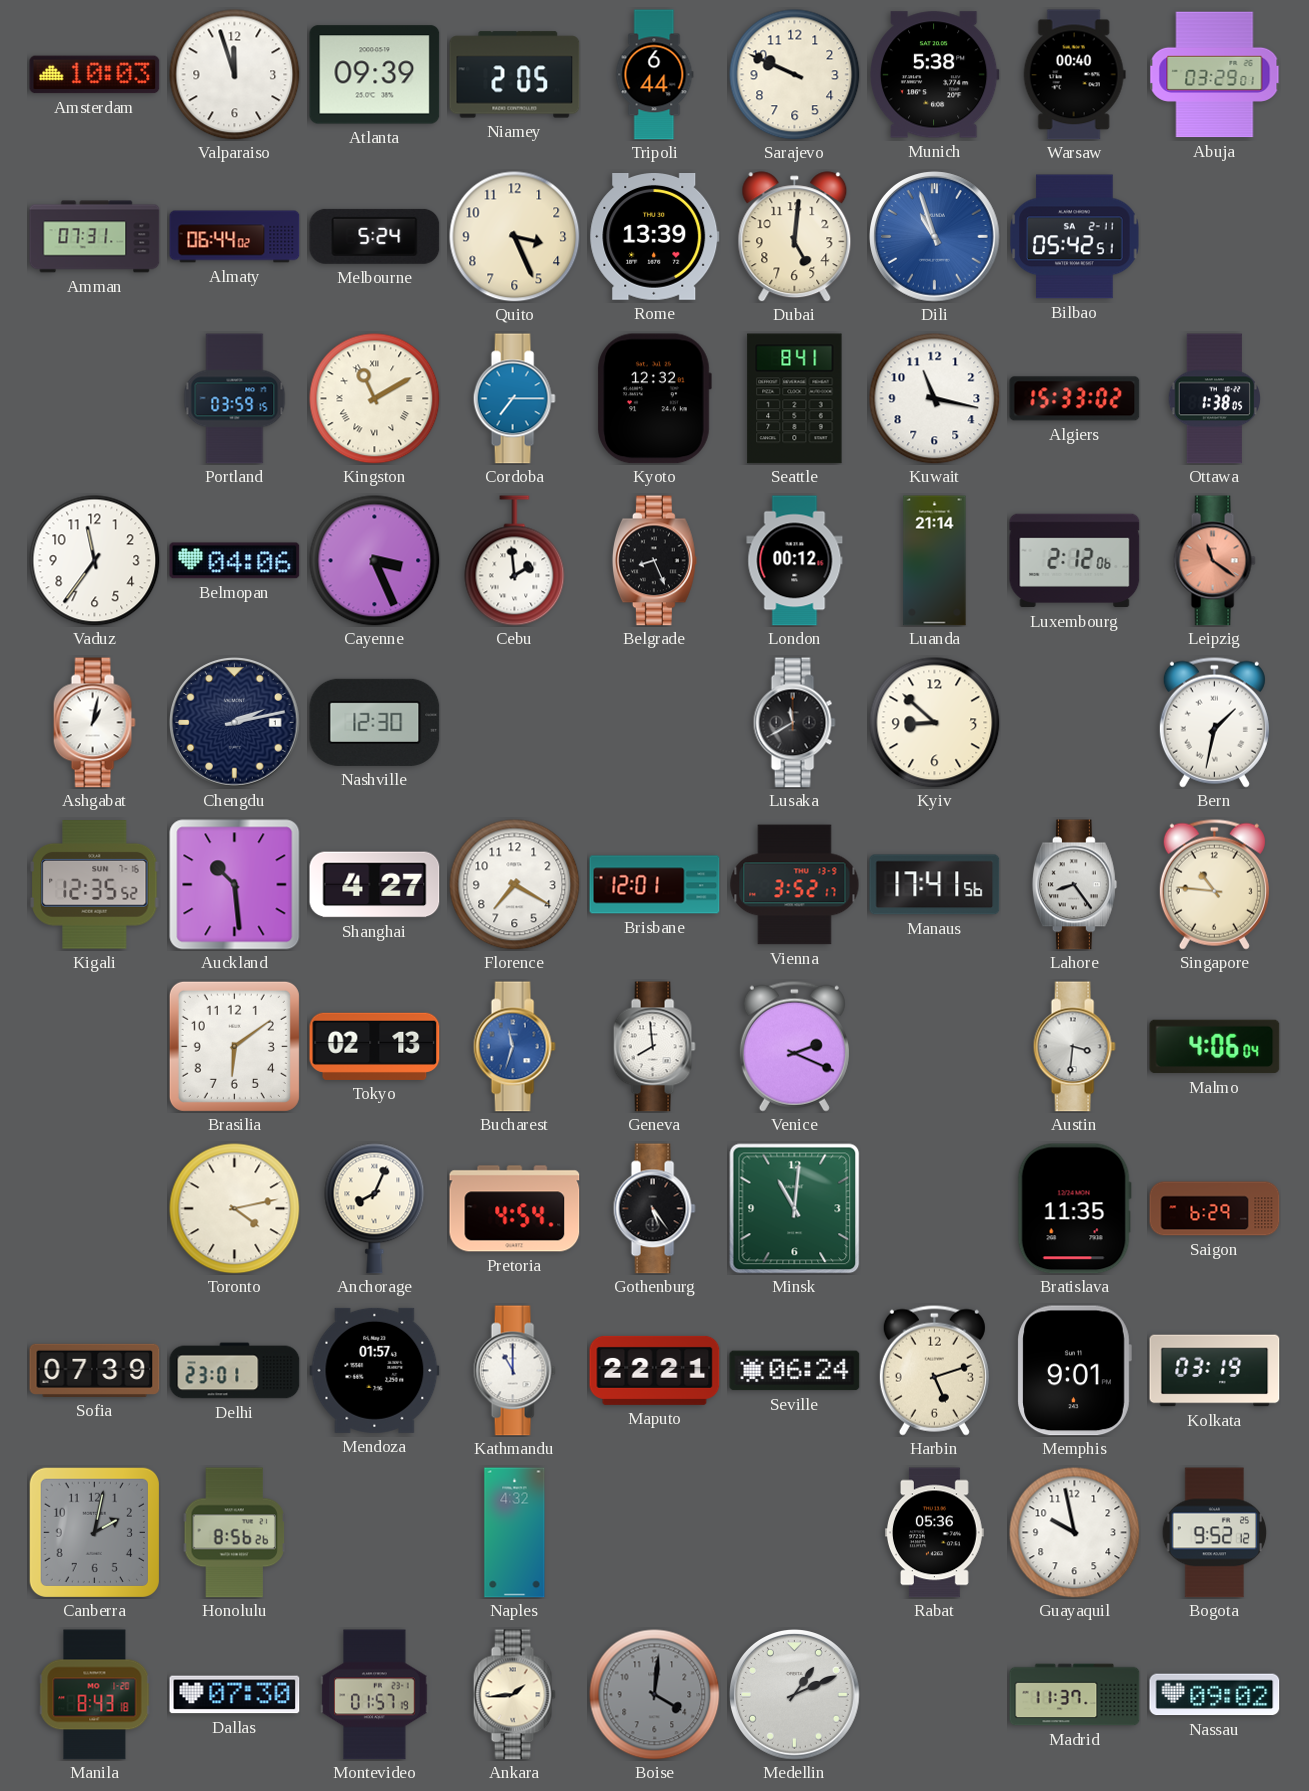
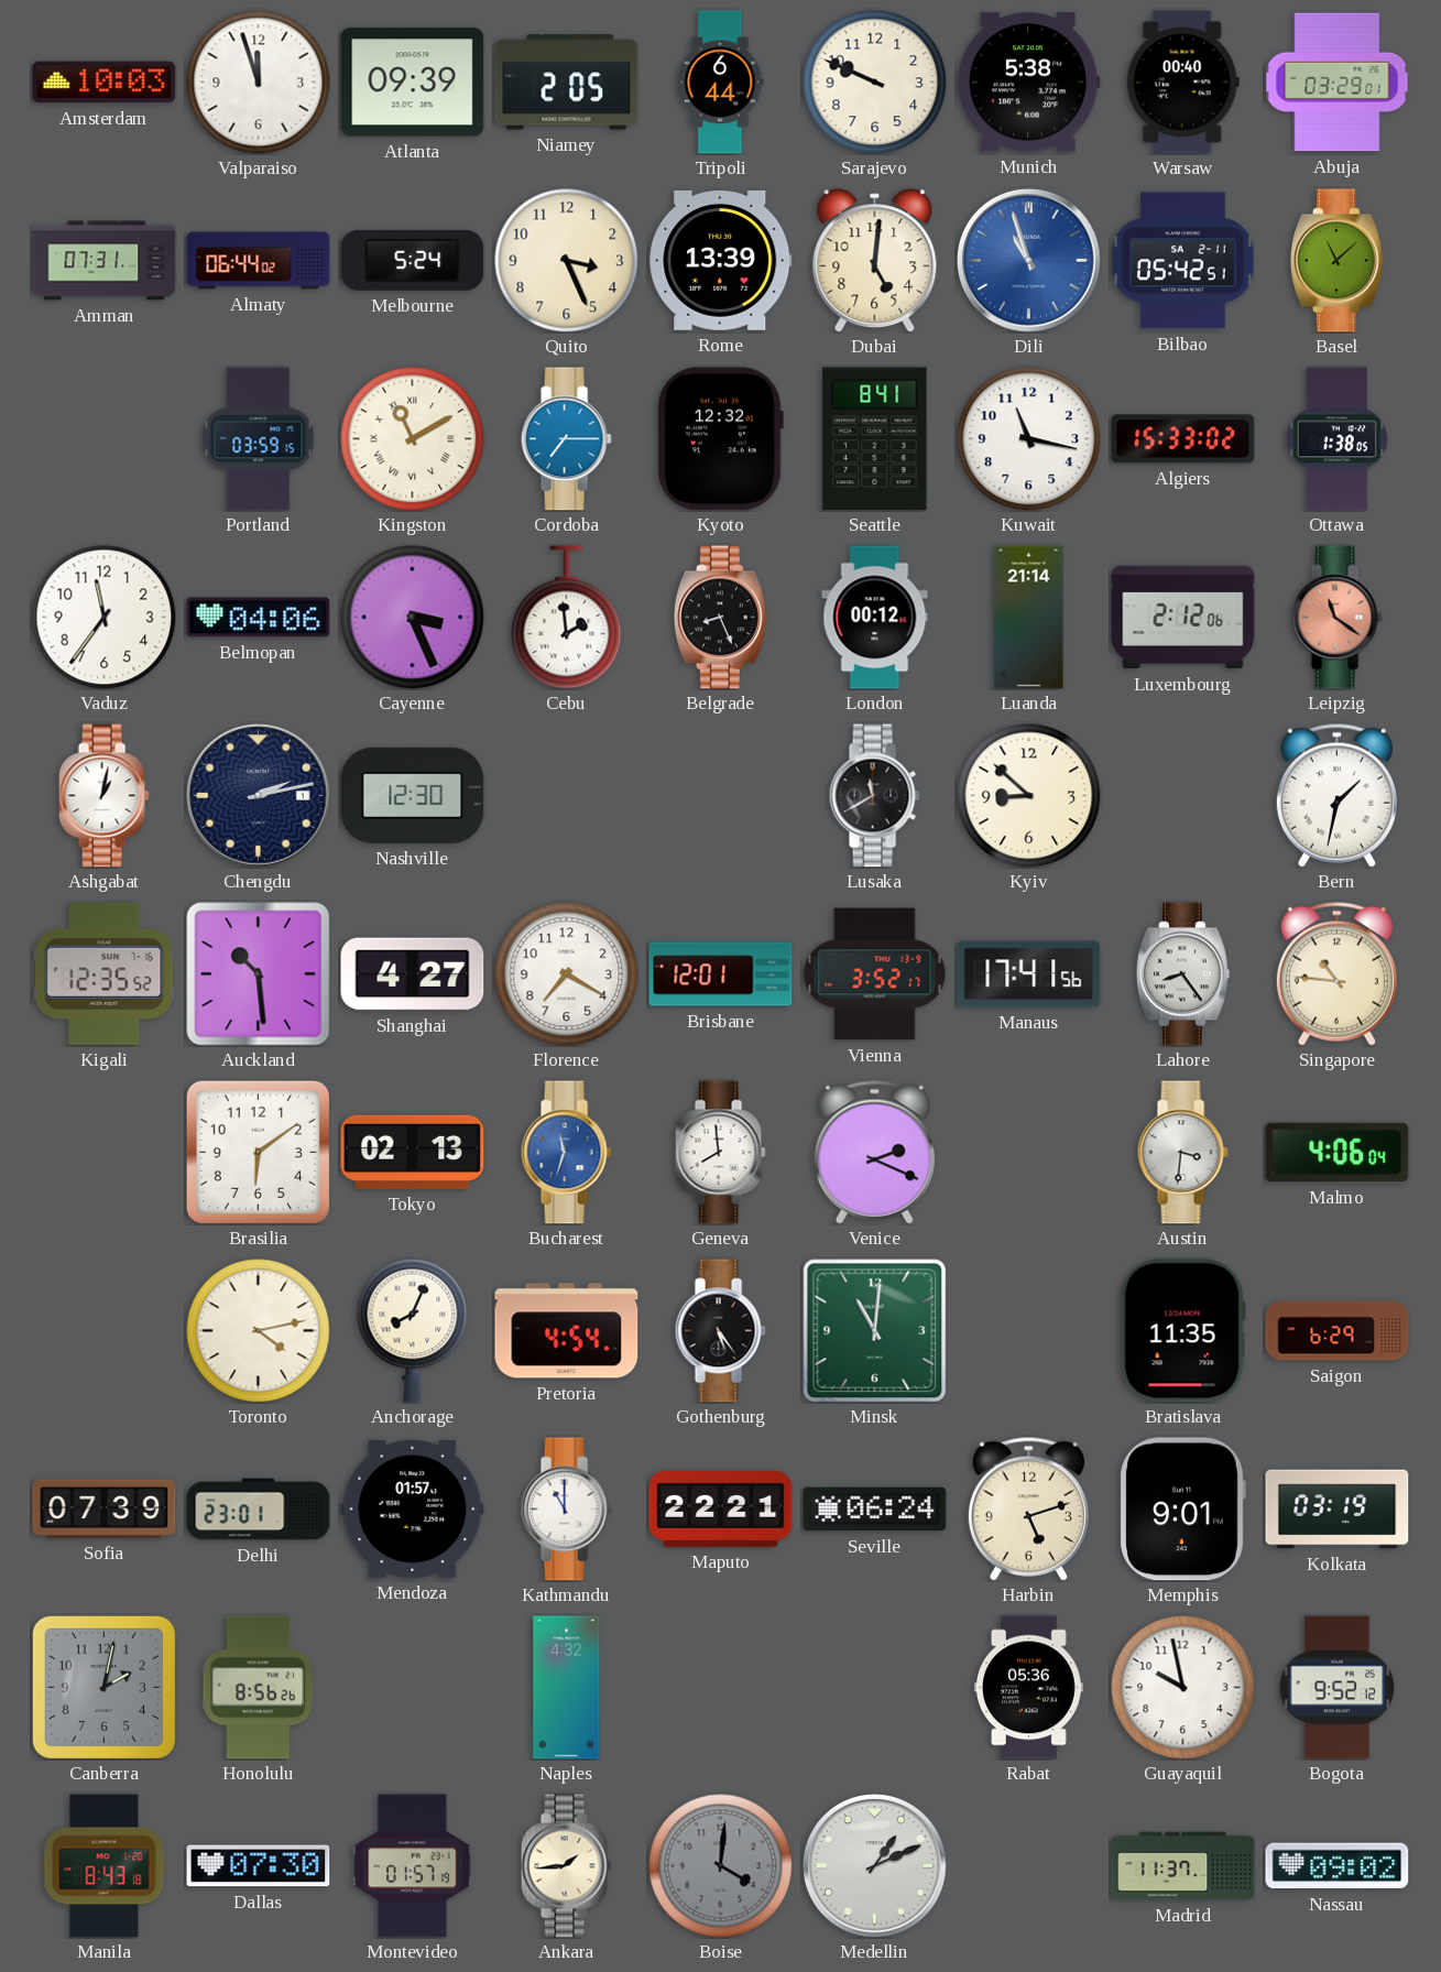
Basel: none -> 11:08 (1336, 261)
